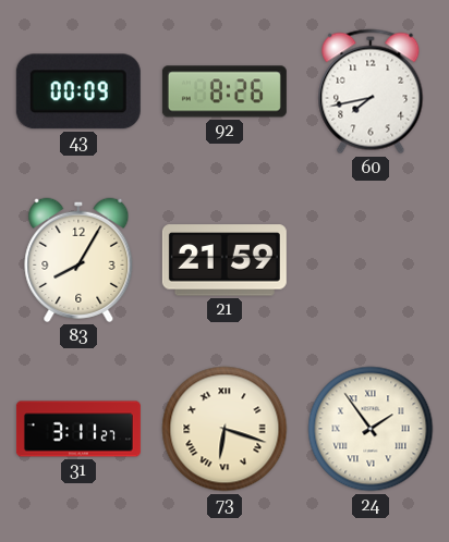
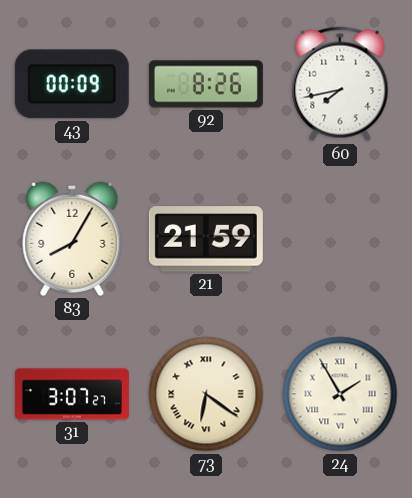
31: 3:11 -> 3:07 (72, 394)
73: 6:18 -> 6:21 (206, 394)
24: 1:54 -> 1:55 (340, 394)
